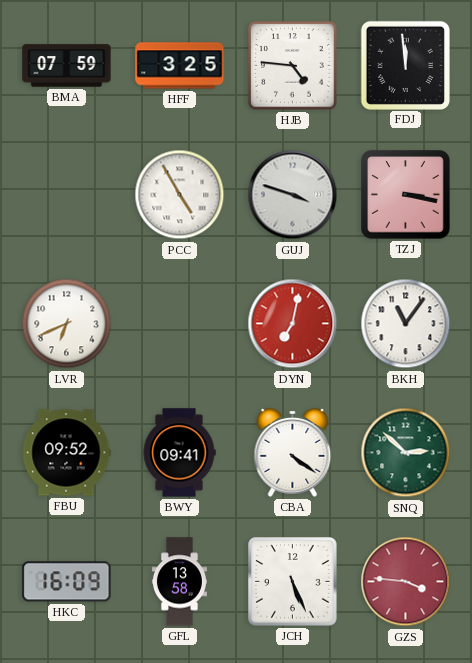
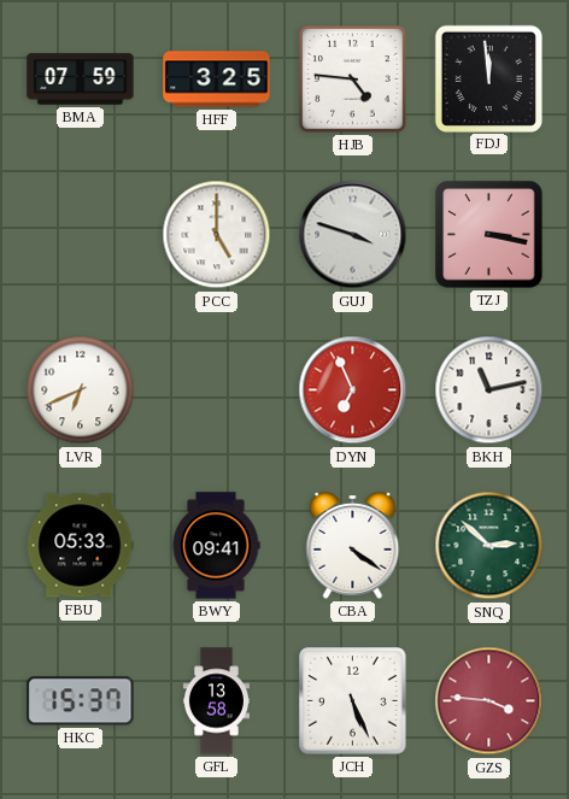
PCC: 4:55 -> 5:00 (217, 235)
DYN: 7:02 -> 6:56 (353, 390)
BKH: 11:06 -> 11:13 (489, 390)
FBU: 09:52 -> 05:33 (80, 546)
HKC: 16:09 -> 15:37 (81, 701)
